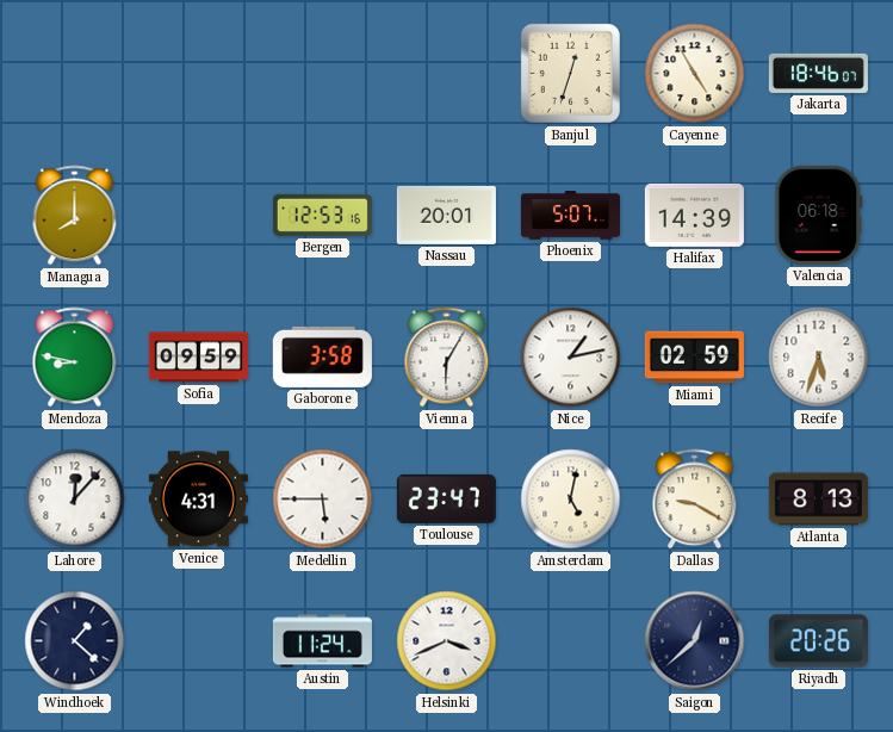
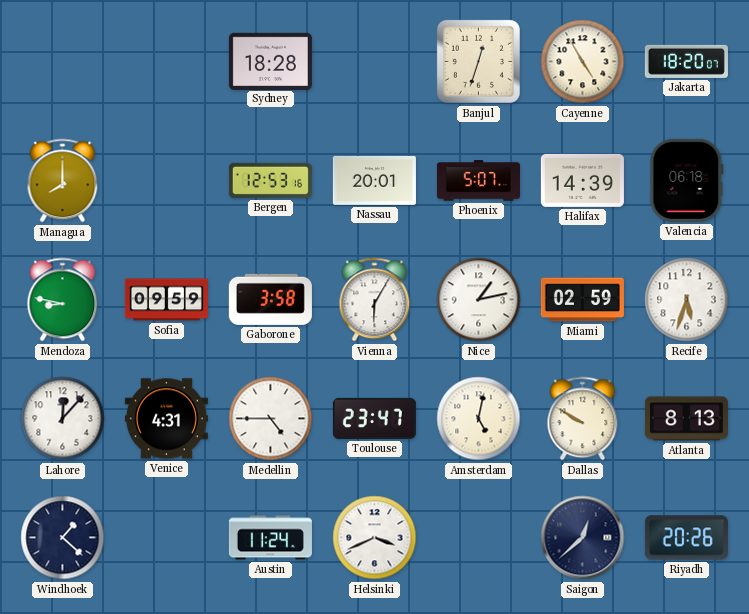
Sydney: none -> 18:28 (270, 61)
Jakarta: 18:46 -> 18:20 (686, 61)
Medellin: 5:45 -> 4:45 (271, 419)
Dallas: 9:20 -> 9:50 (583, 419)
